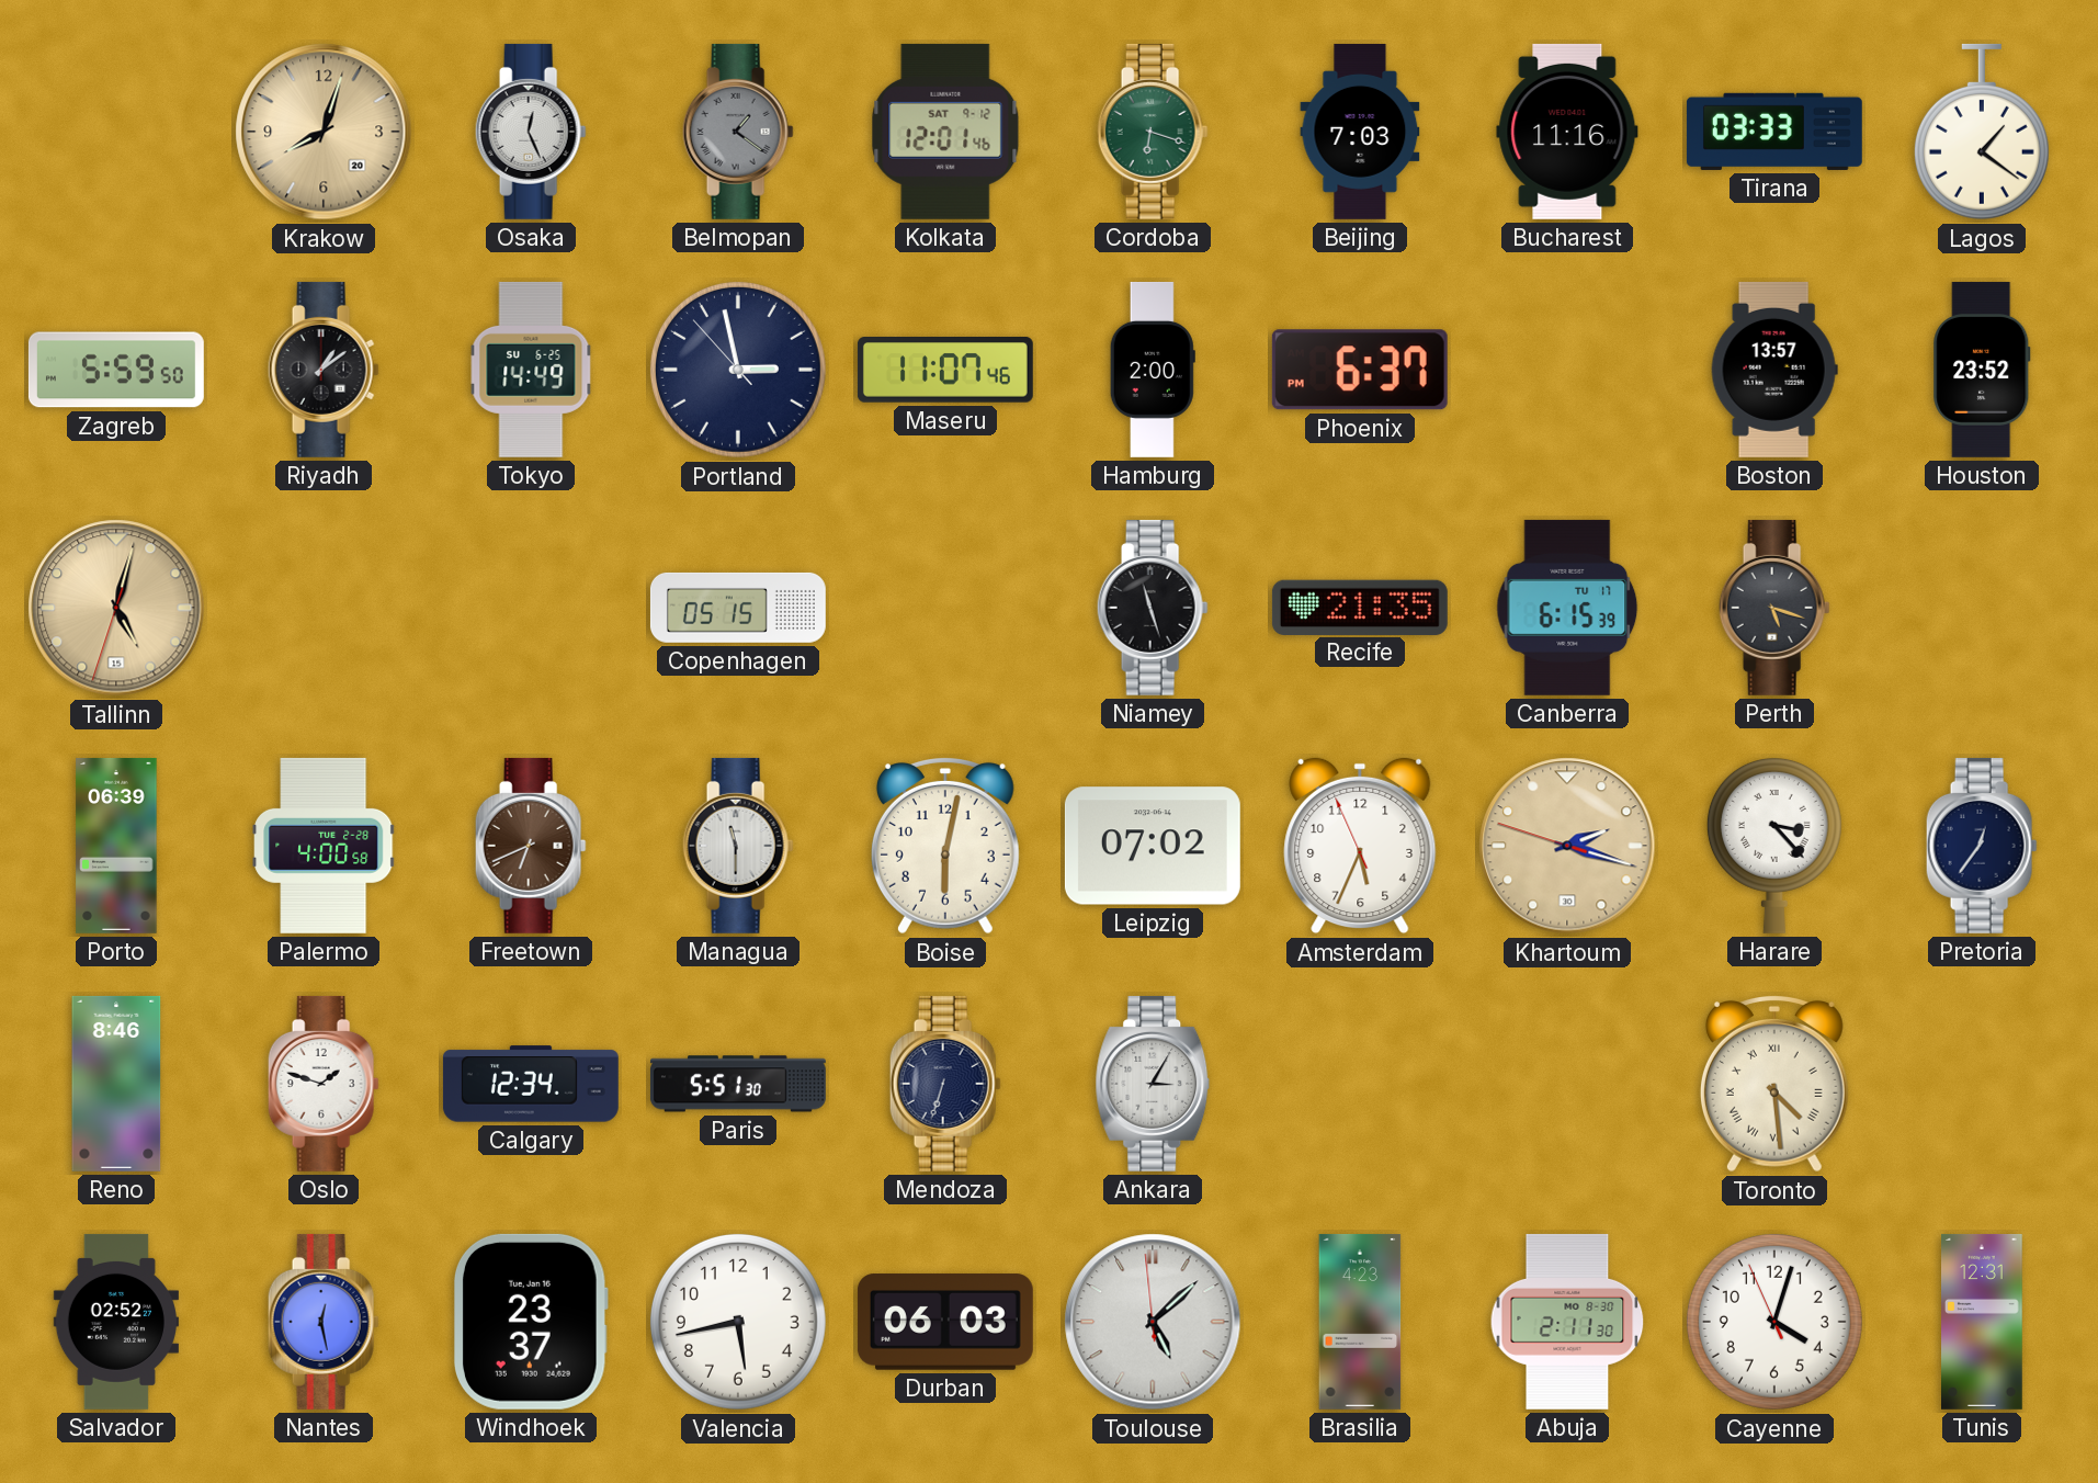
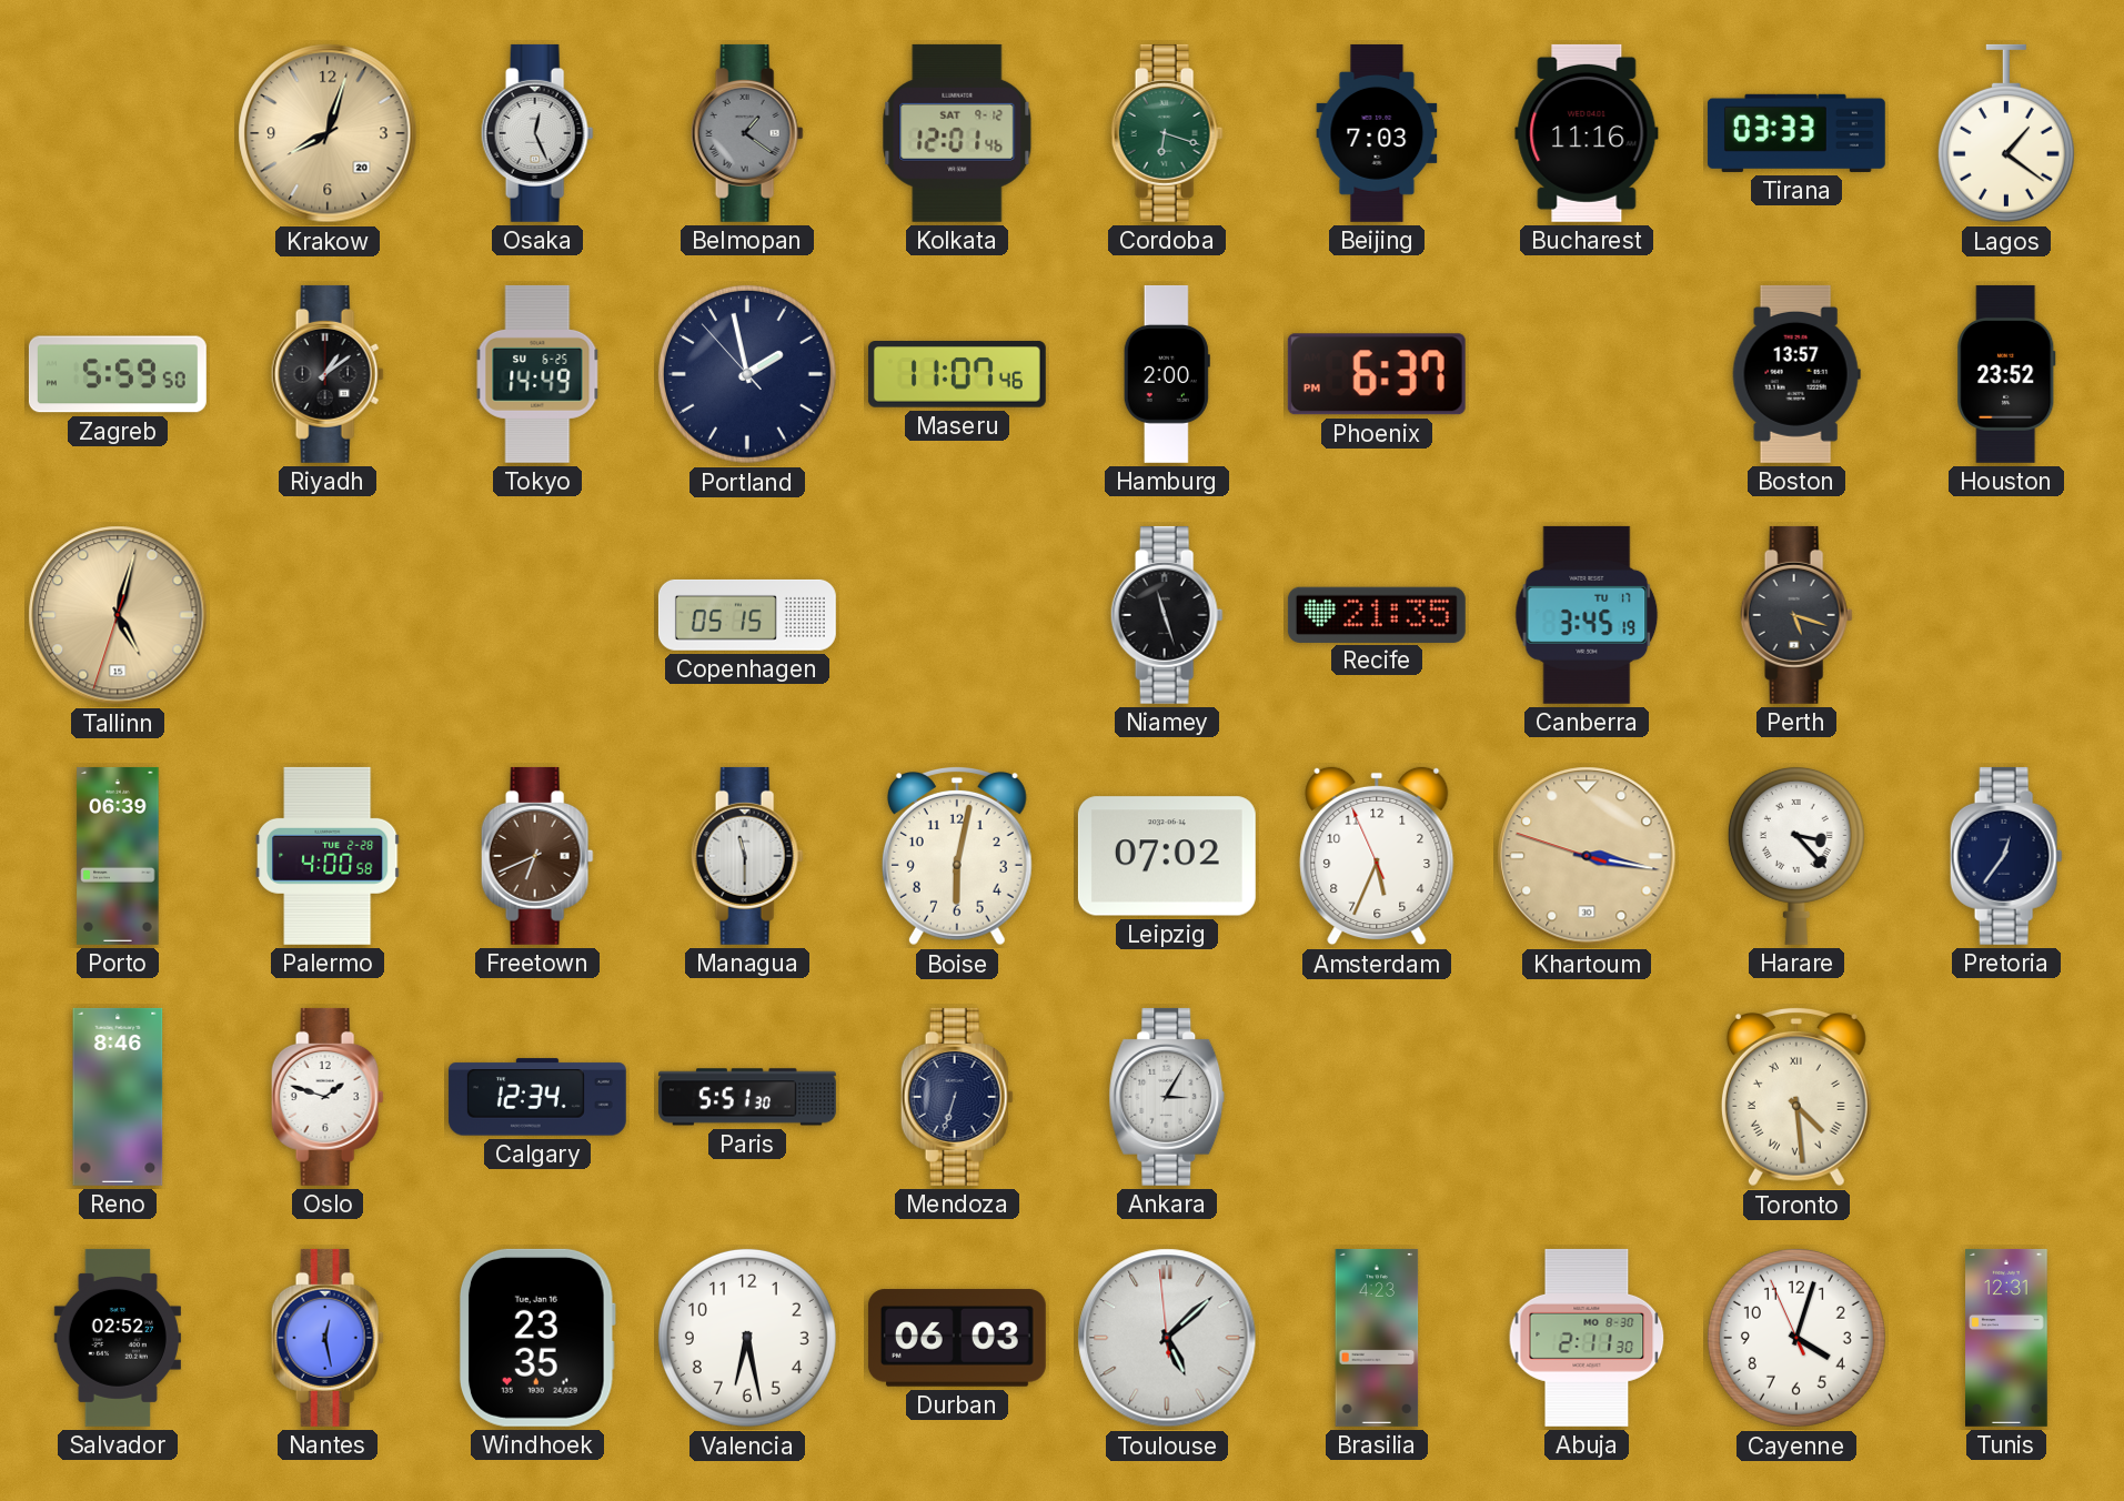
Portland: 2:57 -> 1:57 (747, 374)
Canberra: 6:15 -> 3:45 (1587, 615)
Khartoum: 2:17 -> 3:16 (1587, 856)
Windhoek: 23:37 -> 23:35 (538, 1338)
Valencia: 5:43 -> 6:28 (747, 1338)
